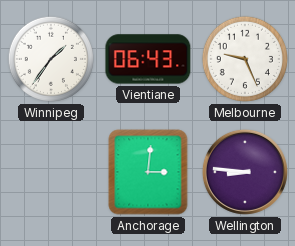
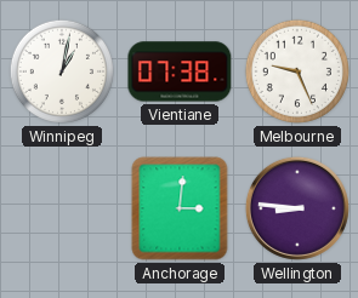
Winnipeg: 1:36 -> 1:02 (62, 71)
Vientiane: 06:43 -> 07:38 (180, 71)
